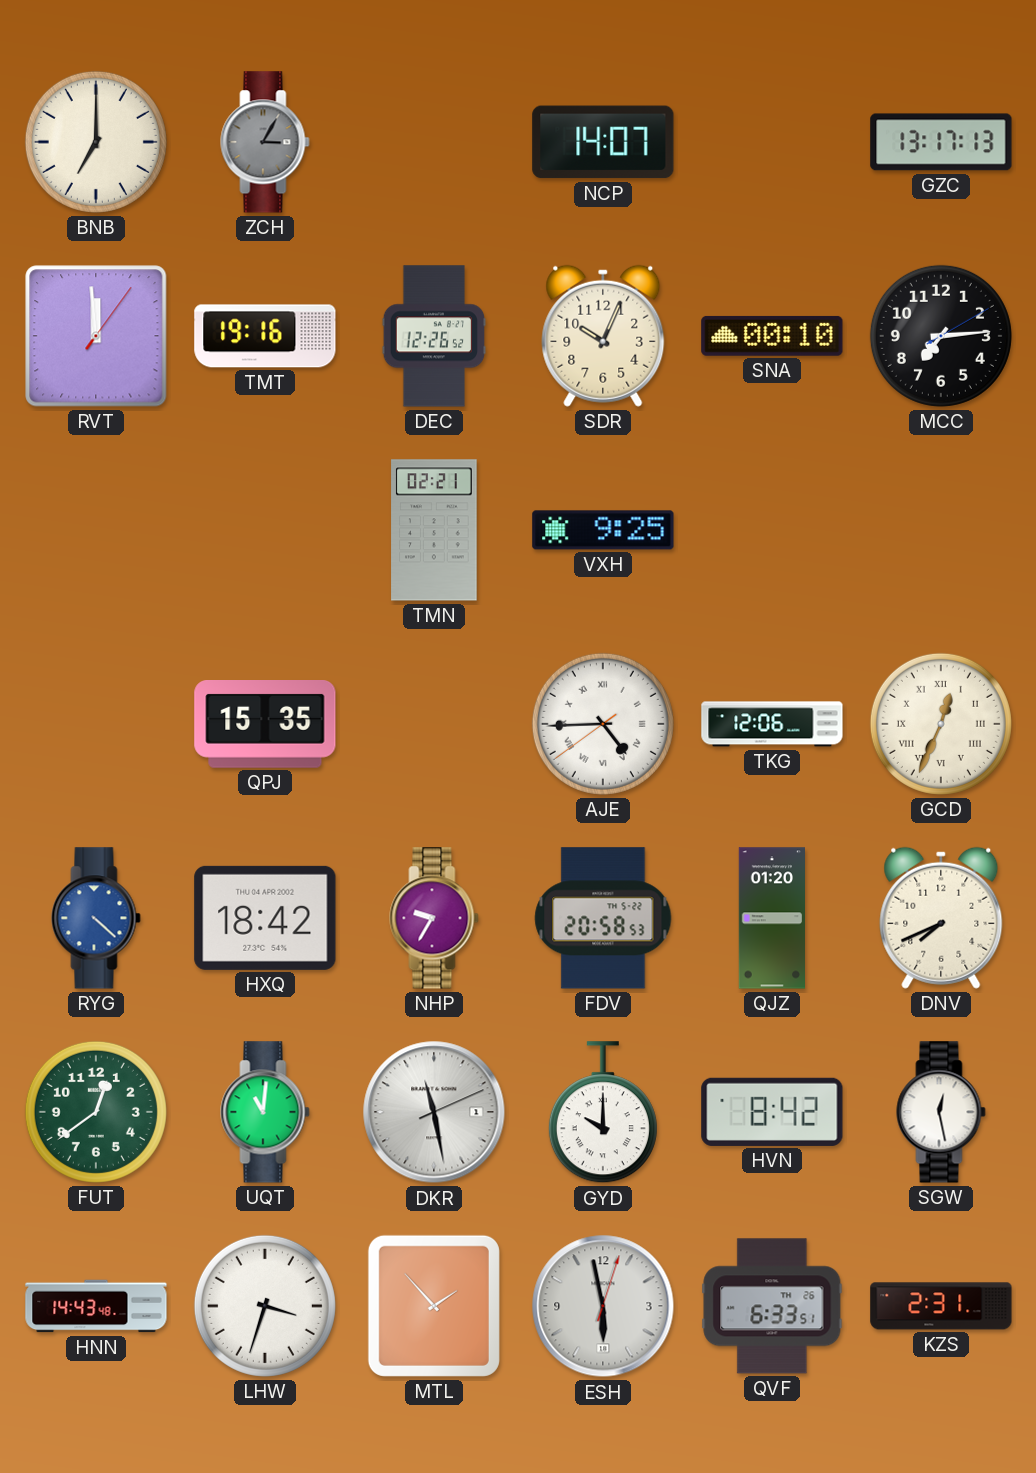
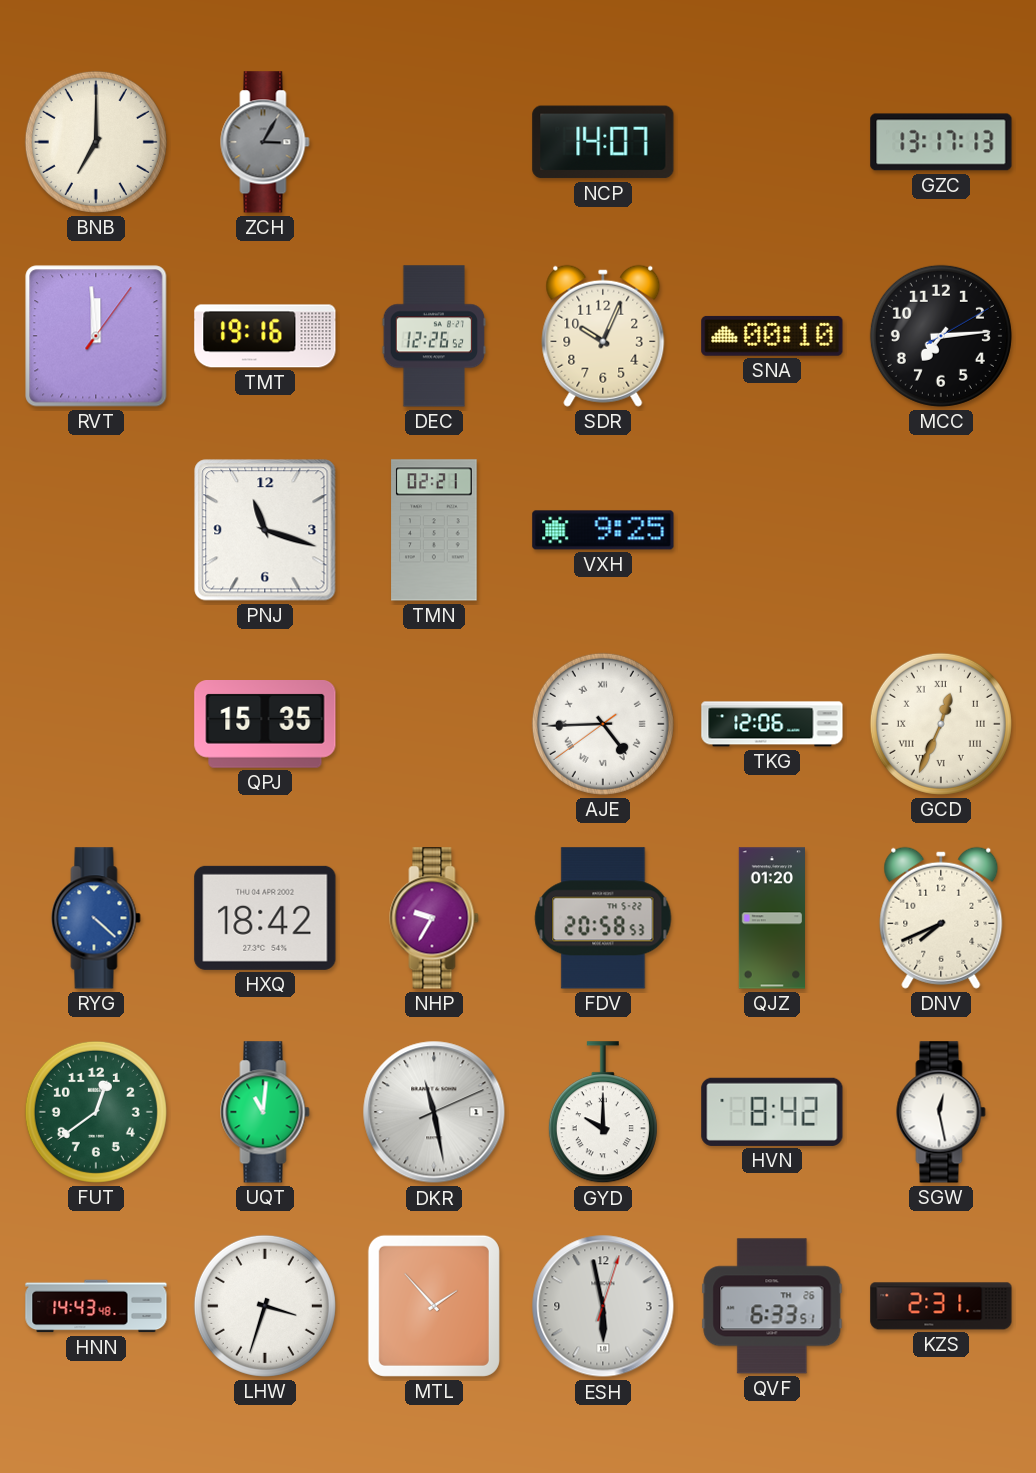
PNJ: none -> 11:18 (265, 530)
